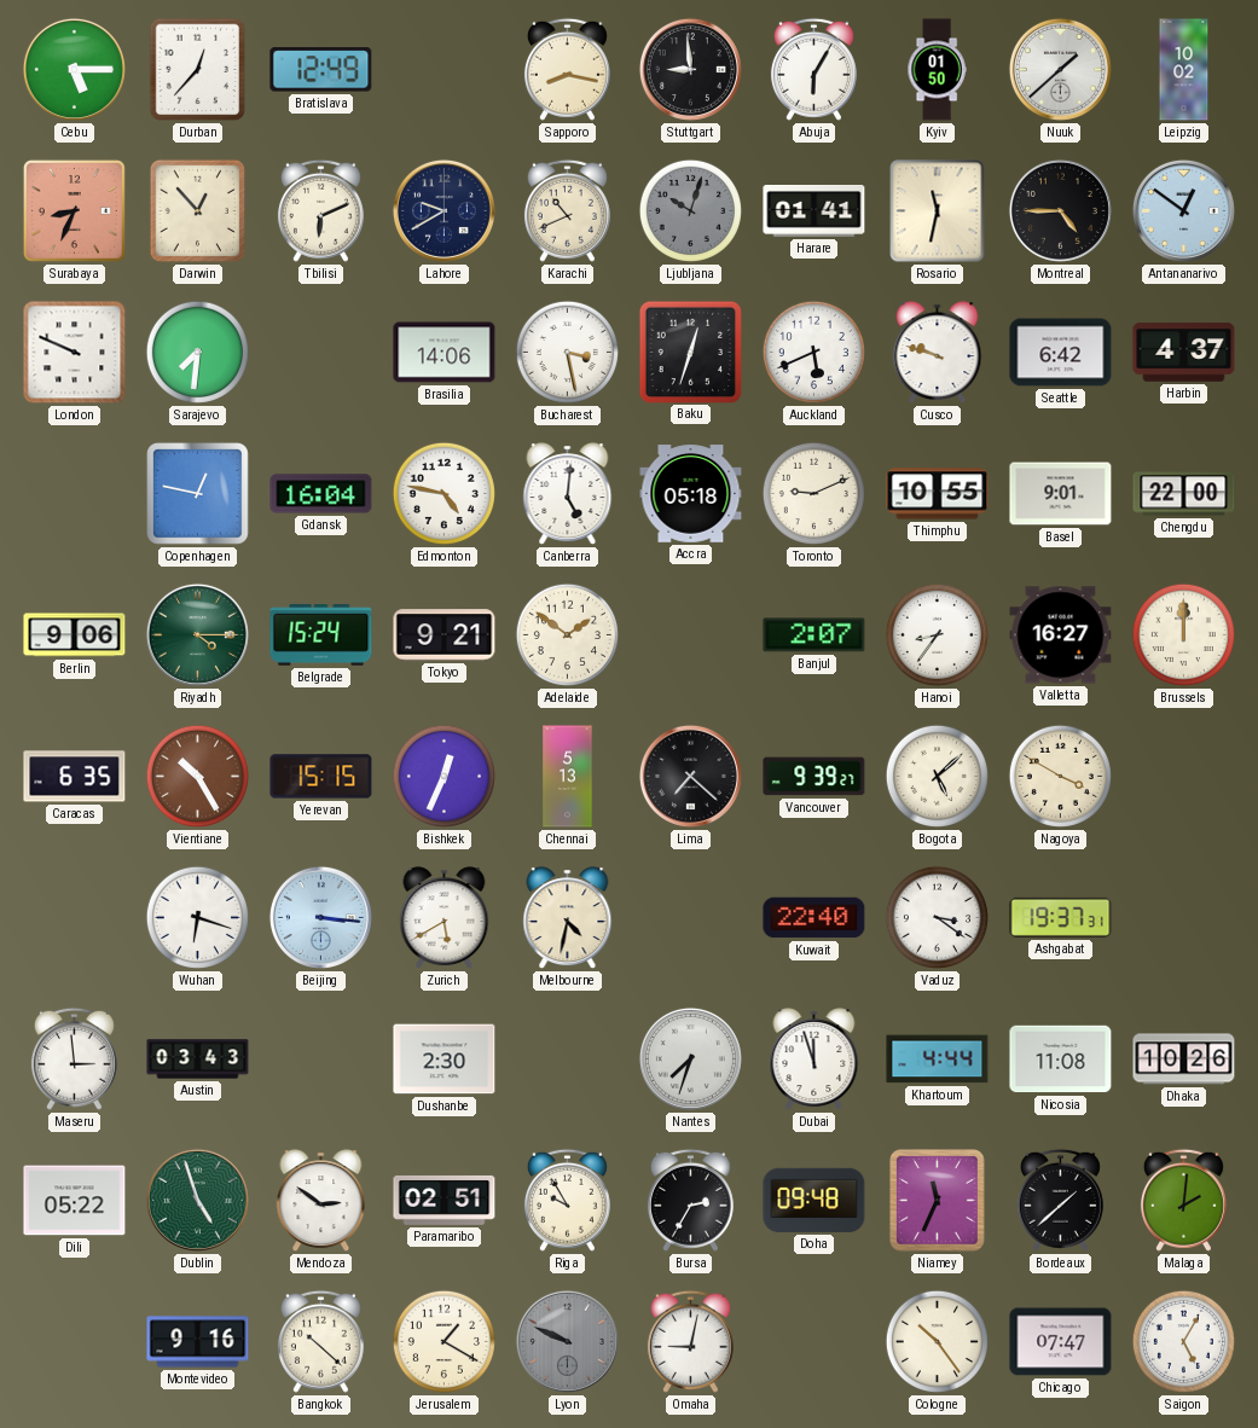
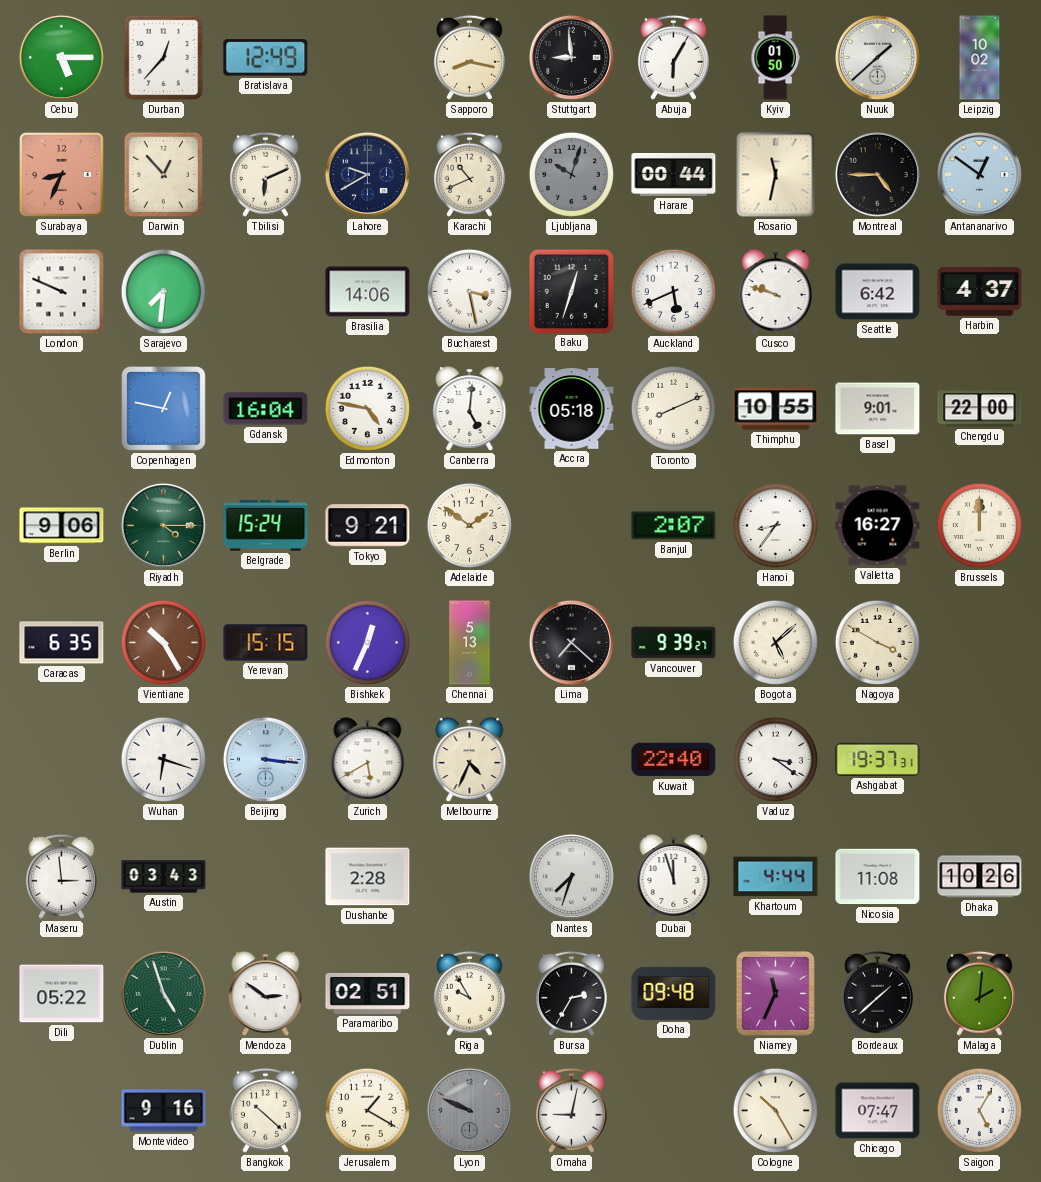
Harare: 01:41 -> 00:44 (674, 175)
Toronto: 9:11 -> 8:11 (673, 408)
Melbourne: 4:32 -> 4:34 (470, 760)
Dushanbe: 2:30 -> 2:28 (368, 877)
Cologne: 10:24 -> 10:25 (775, 1110)
